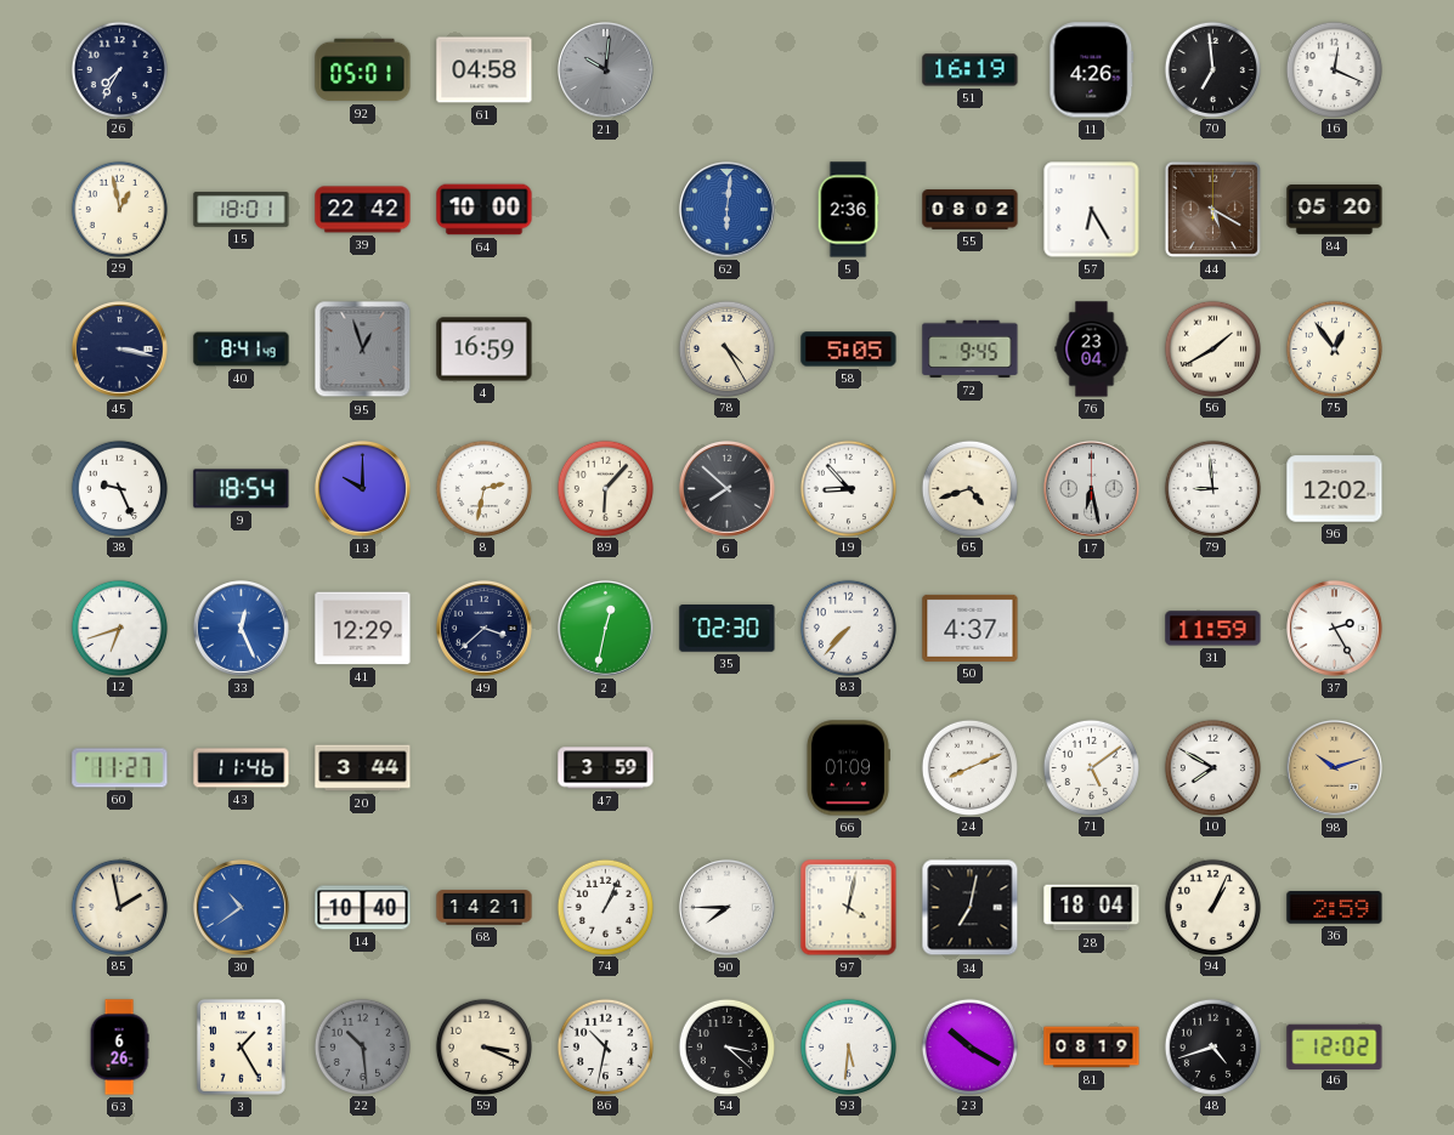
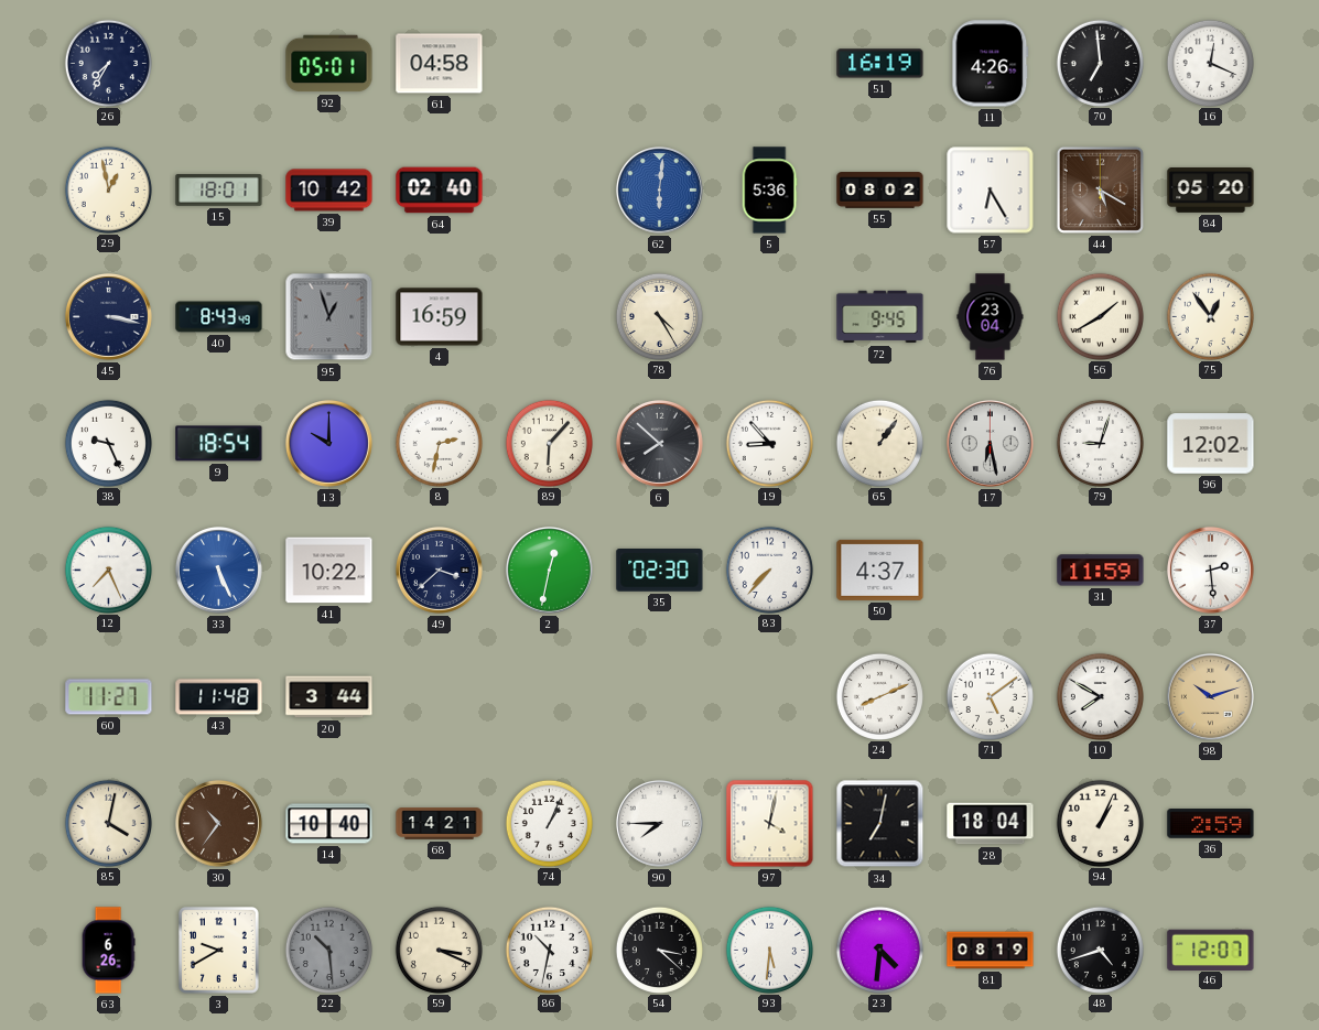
21: 10:01 -> none (605, 69)
39: 22:42 -> 10:42 (329, 191)
64: 10:00 -> 02:40 (440, 191)
5: 2:36 -> 5:36 (769, 191)
40: 8:41 -> 8:43 (219, 317)
58: 5:05 -> none (849, 350)
65: 4:42 -> 1:06 (879, 443)
79: 8:59 -> 9:03 (1100, 443)
12: 6:42 -> 7:26 (108, 570)
33: 12:26 -> 5:26 (218, 570)
41: 12:29 -> 10:22 (329, 571)
37: 2:25 -> 2:29 (1210, 570)
43: 11:46 -> 11:48 (219, 697)
47: 3:59 -> none (606, 768)
66: 01:09 -> none (848, 768)
85: 1:58 -> 4:02 (108, 823)
30: 10:39 -> 10:36 (218, 823)
30 dial: blue -> brown (218, 823)
3: 1:25 -> 9:40 (218, 951)
23: 10:20 -> 4:31 (879, 950)
46: 12:02 -> 12:07 (1211, 950)
